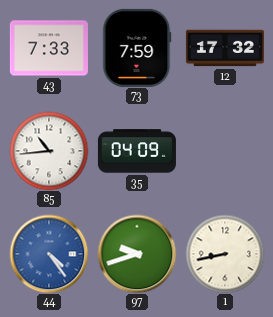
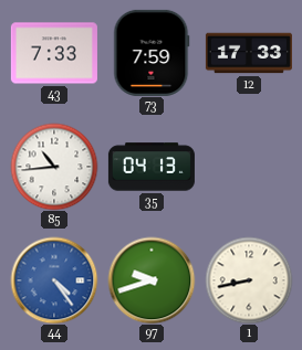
12: 17:32 -> 17:33 (249, 53)
35: 04:09 -> 04:13 (152, 167)
